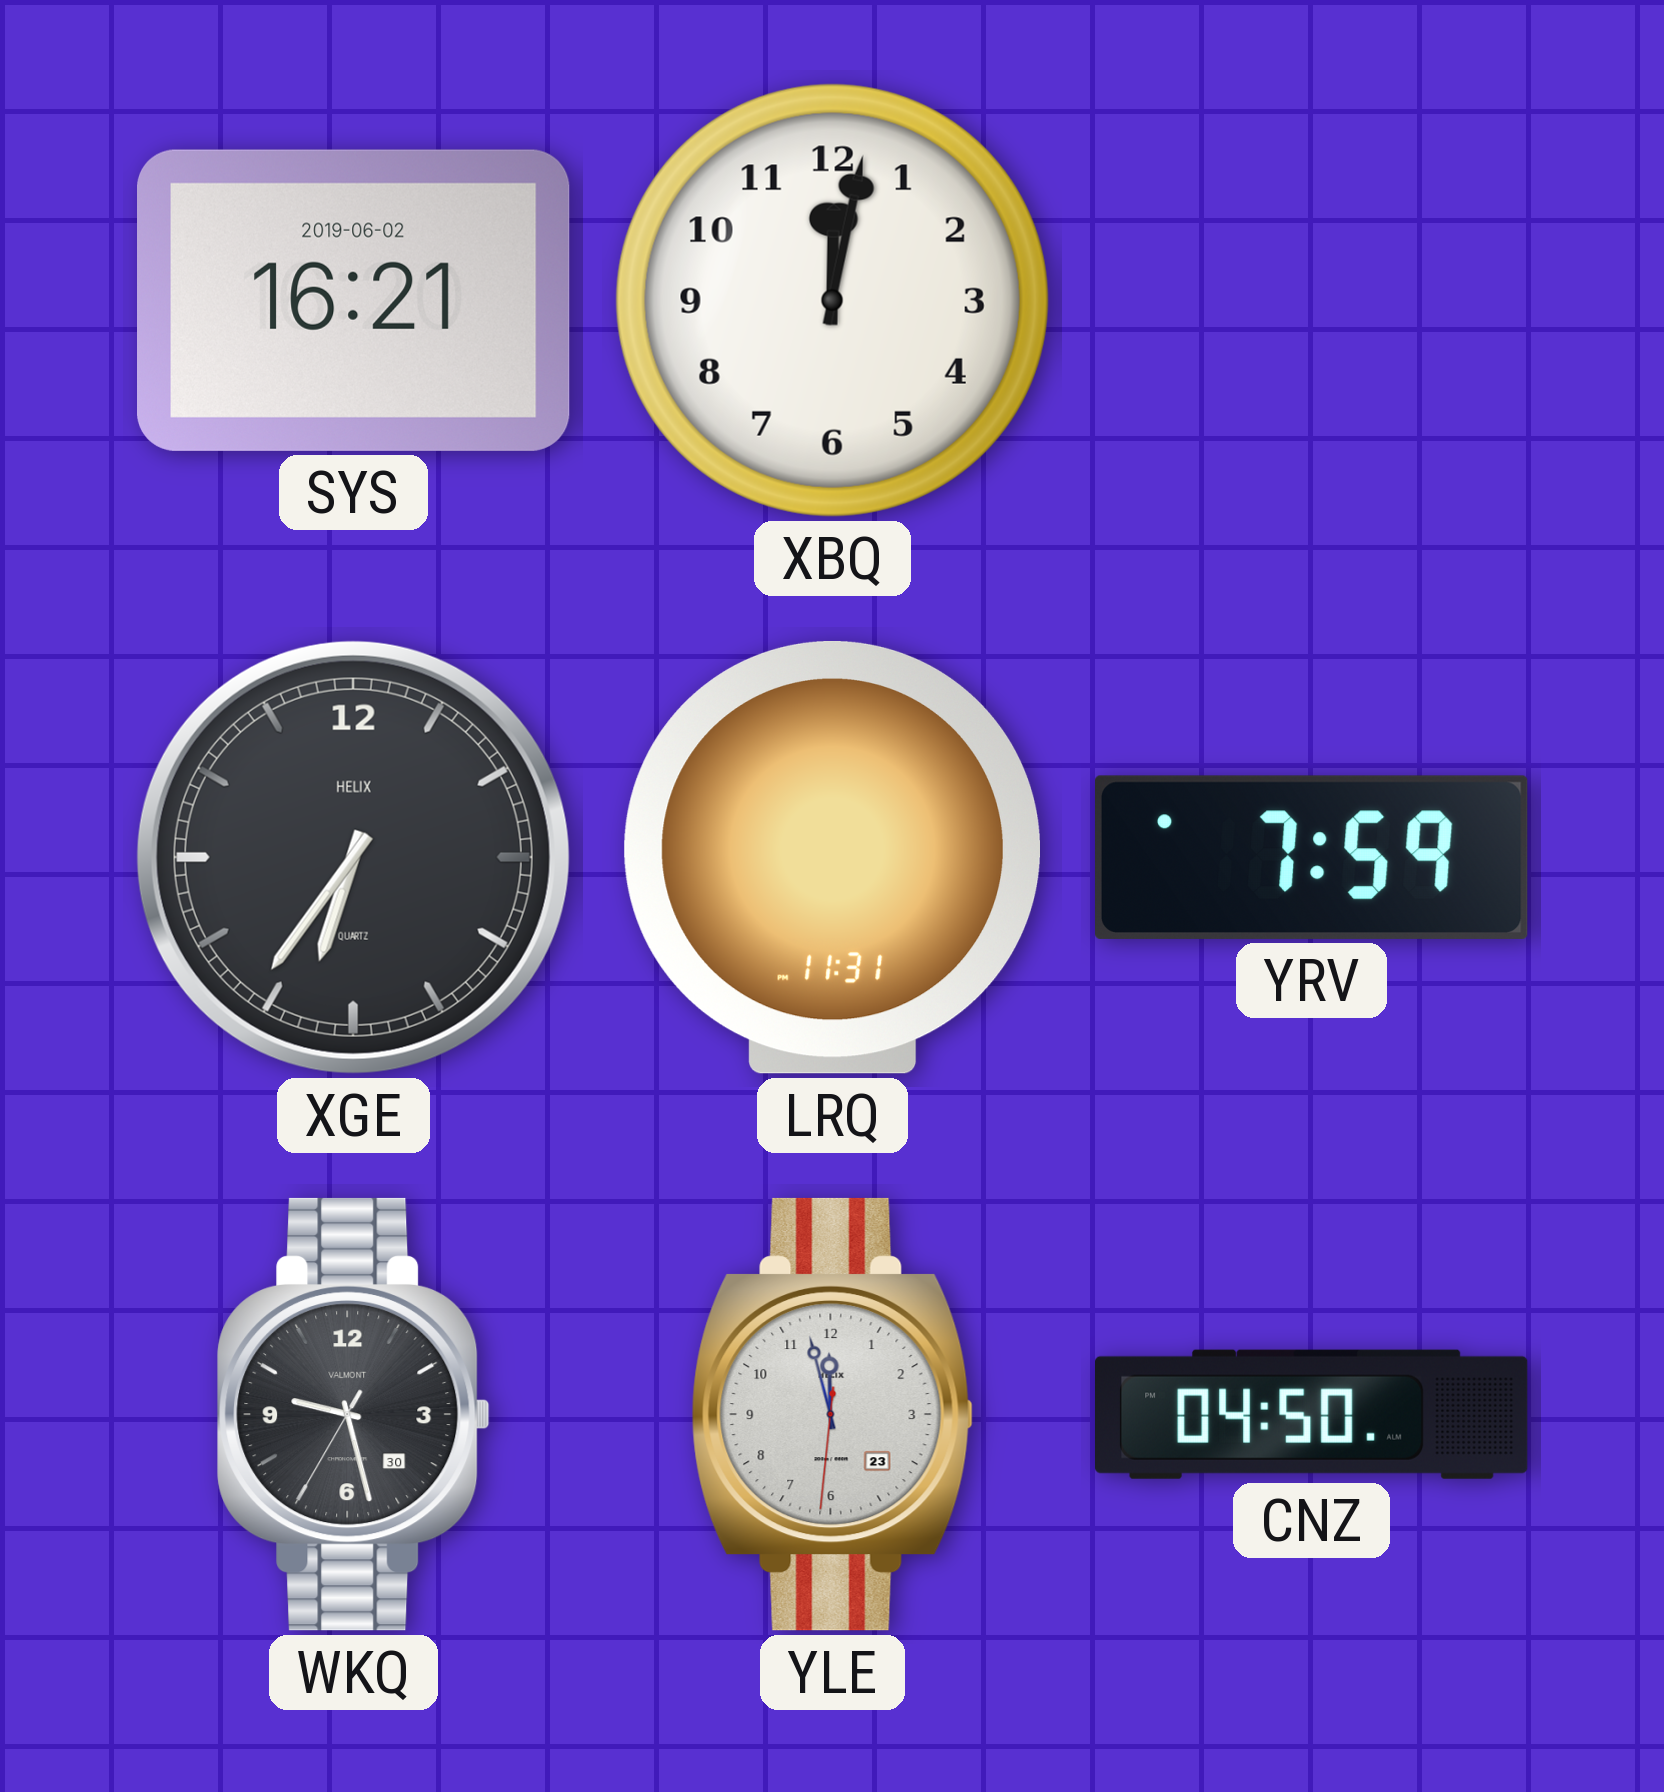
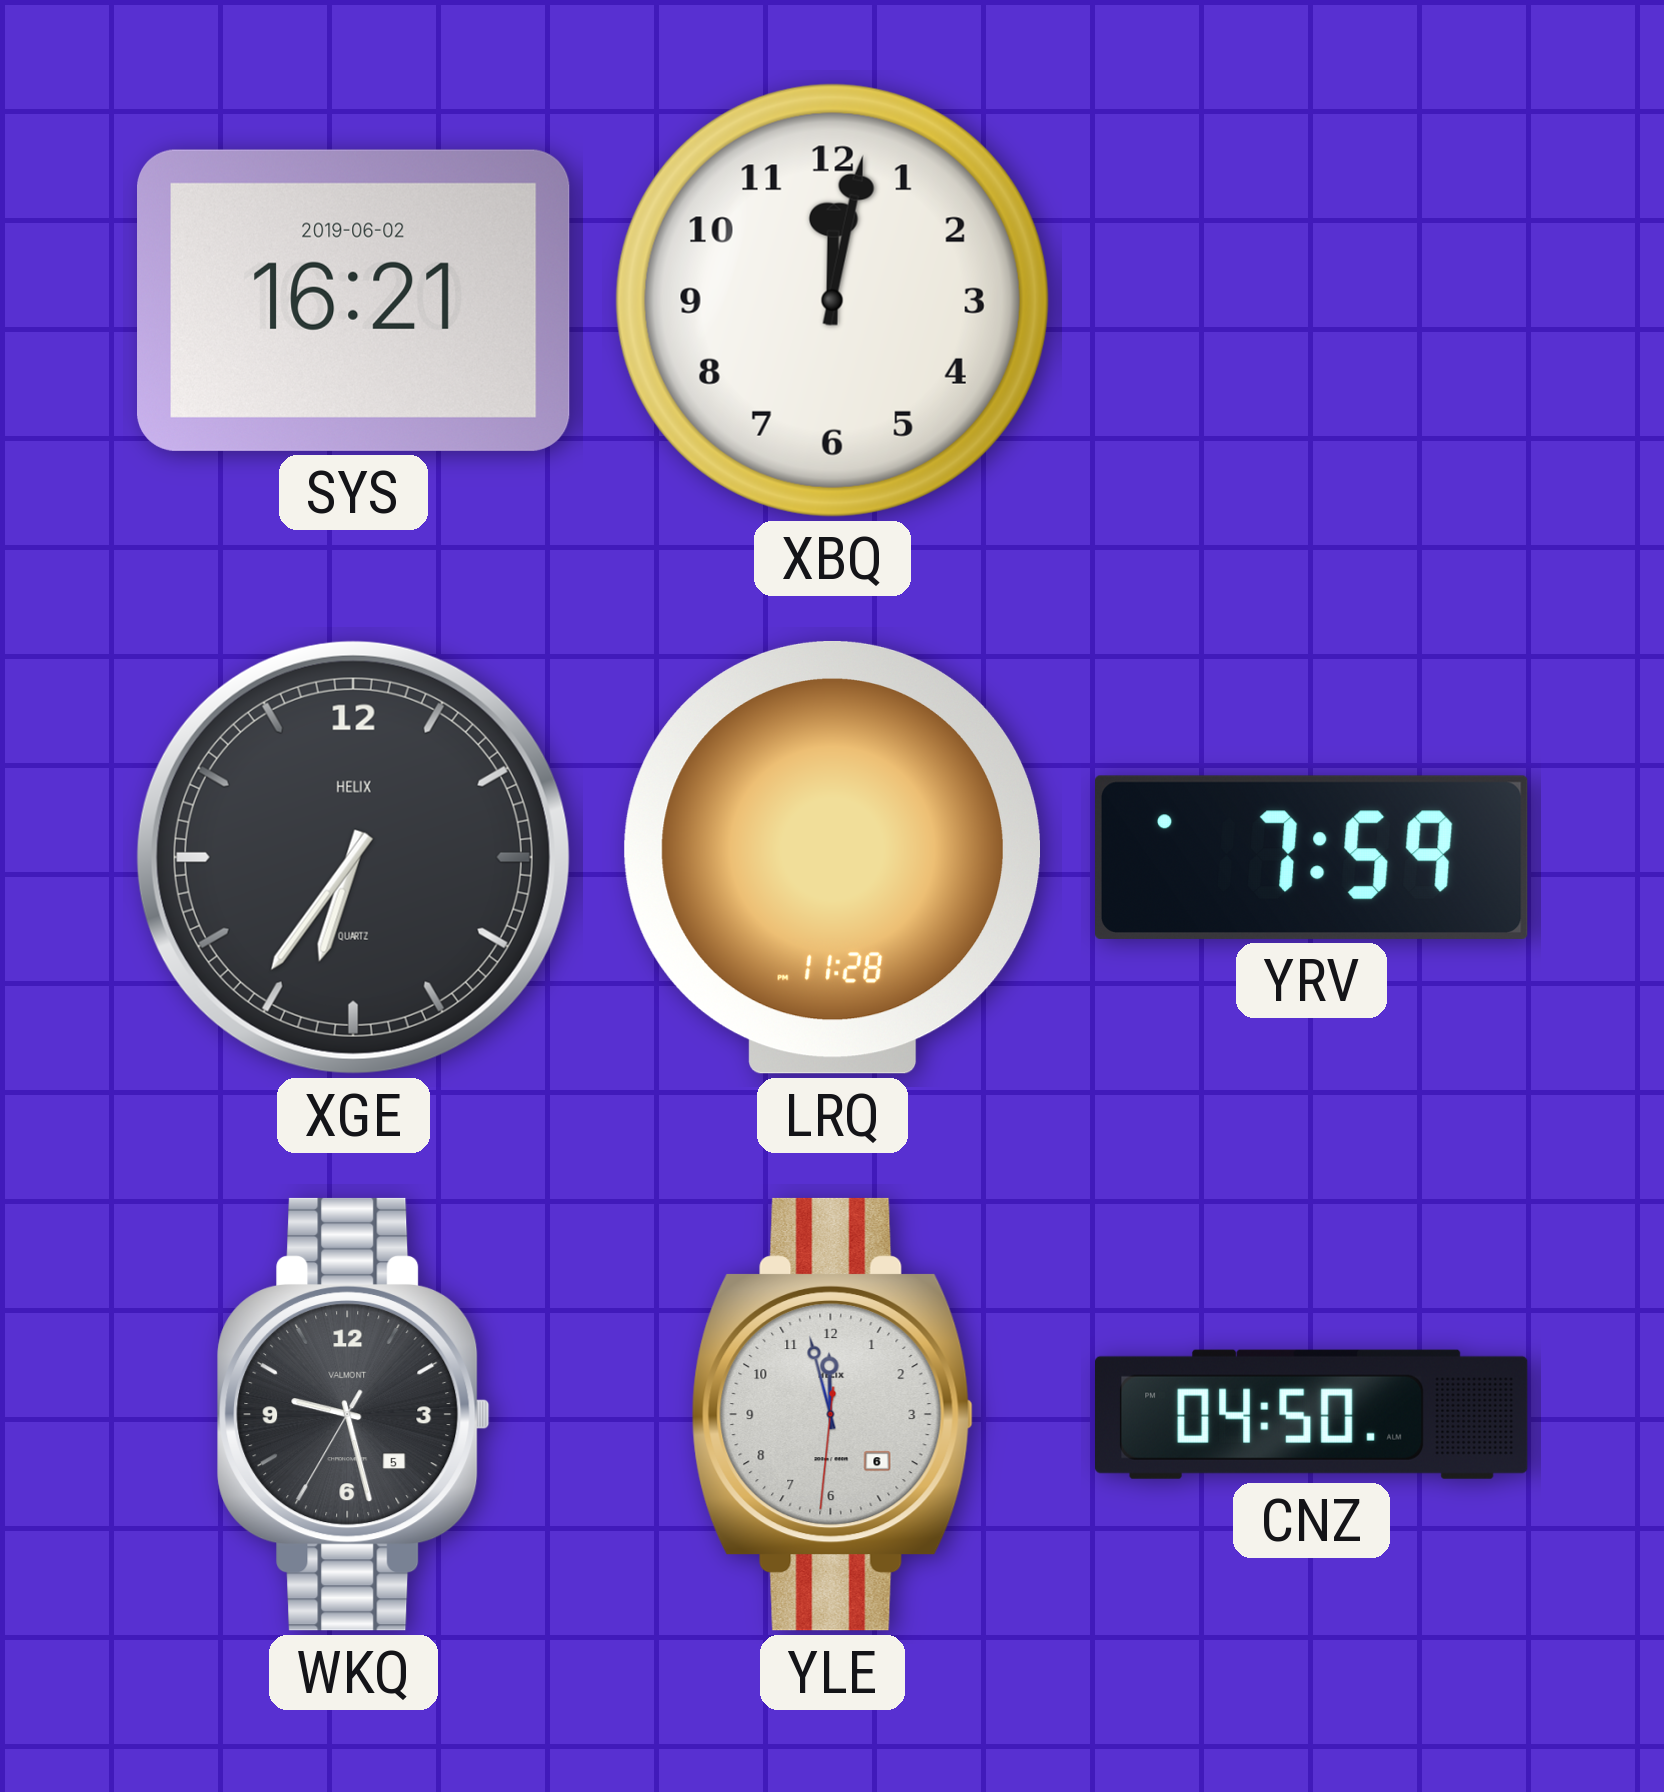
LRQ: 11:31 -> 11:28 (832, 857)
WKQ date: 30 -> 5 (354, 1414)
YLE date: 23 -> 6 (832, 1414)
